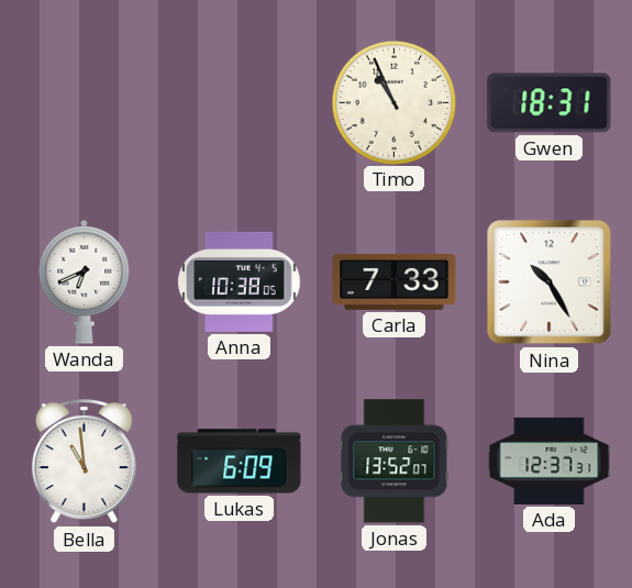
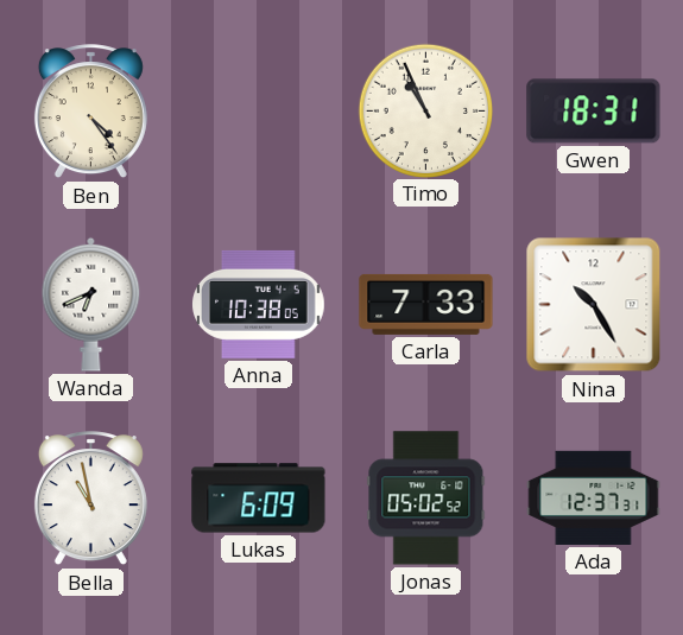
Ben: none -> 4:24 (90, 112)
Bella: 10:59 -> 10:58 (90, 499)
Jonas: 13:52 -> 05:02 (426, 499)
